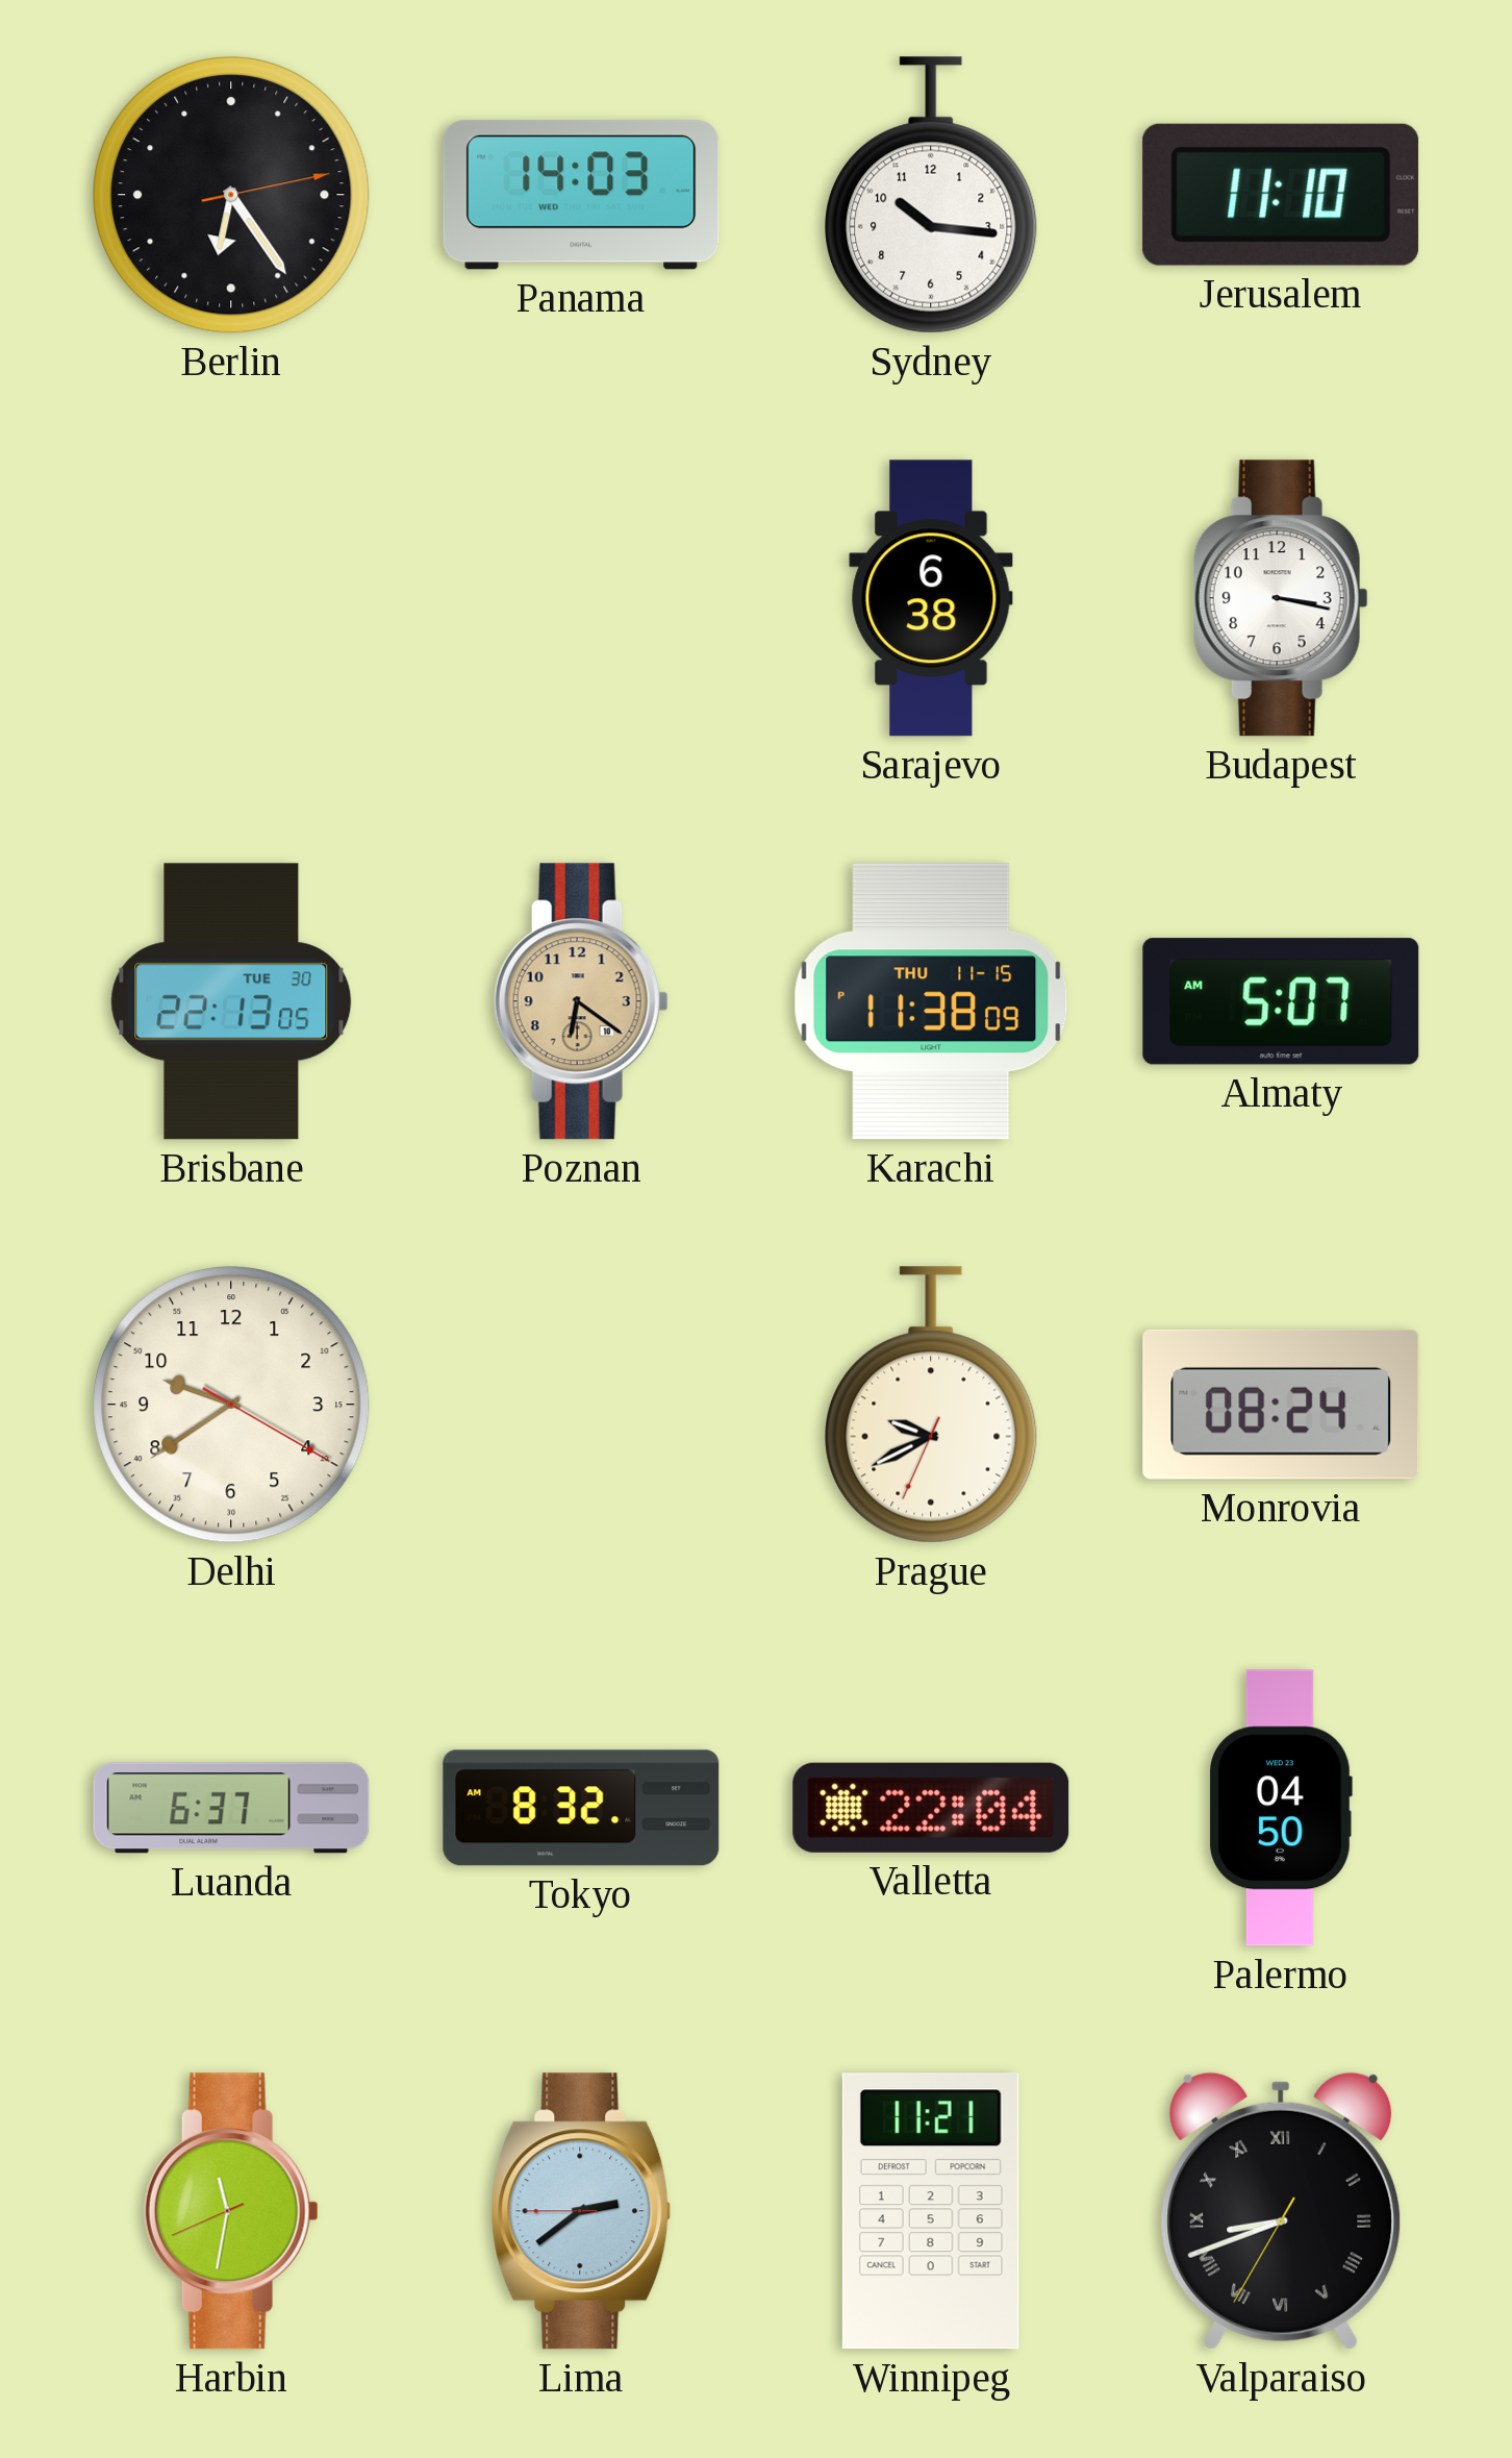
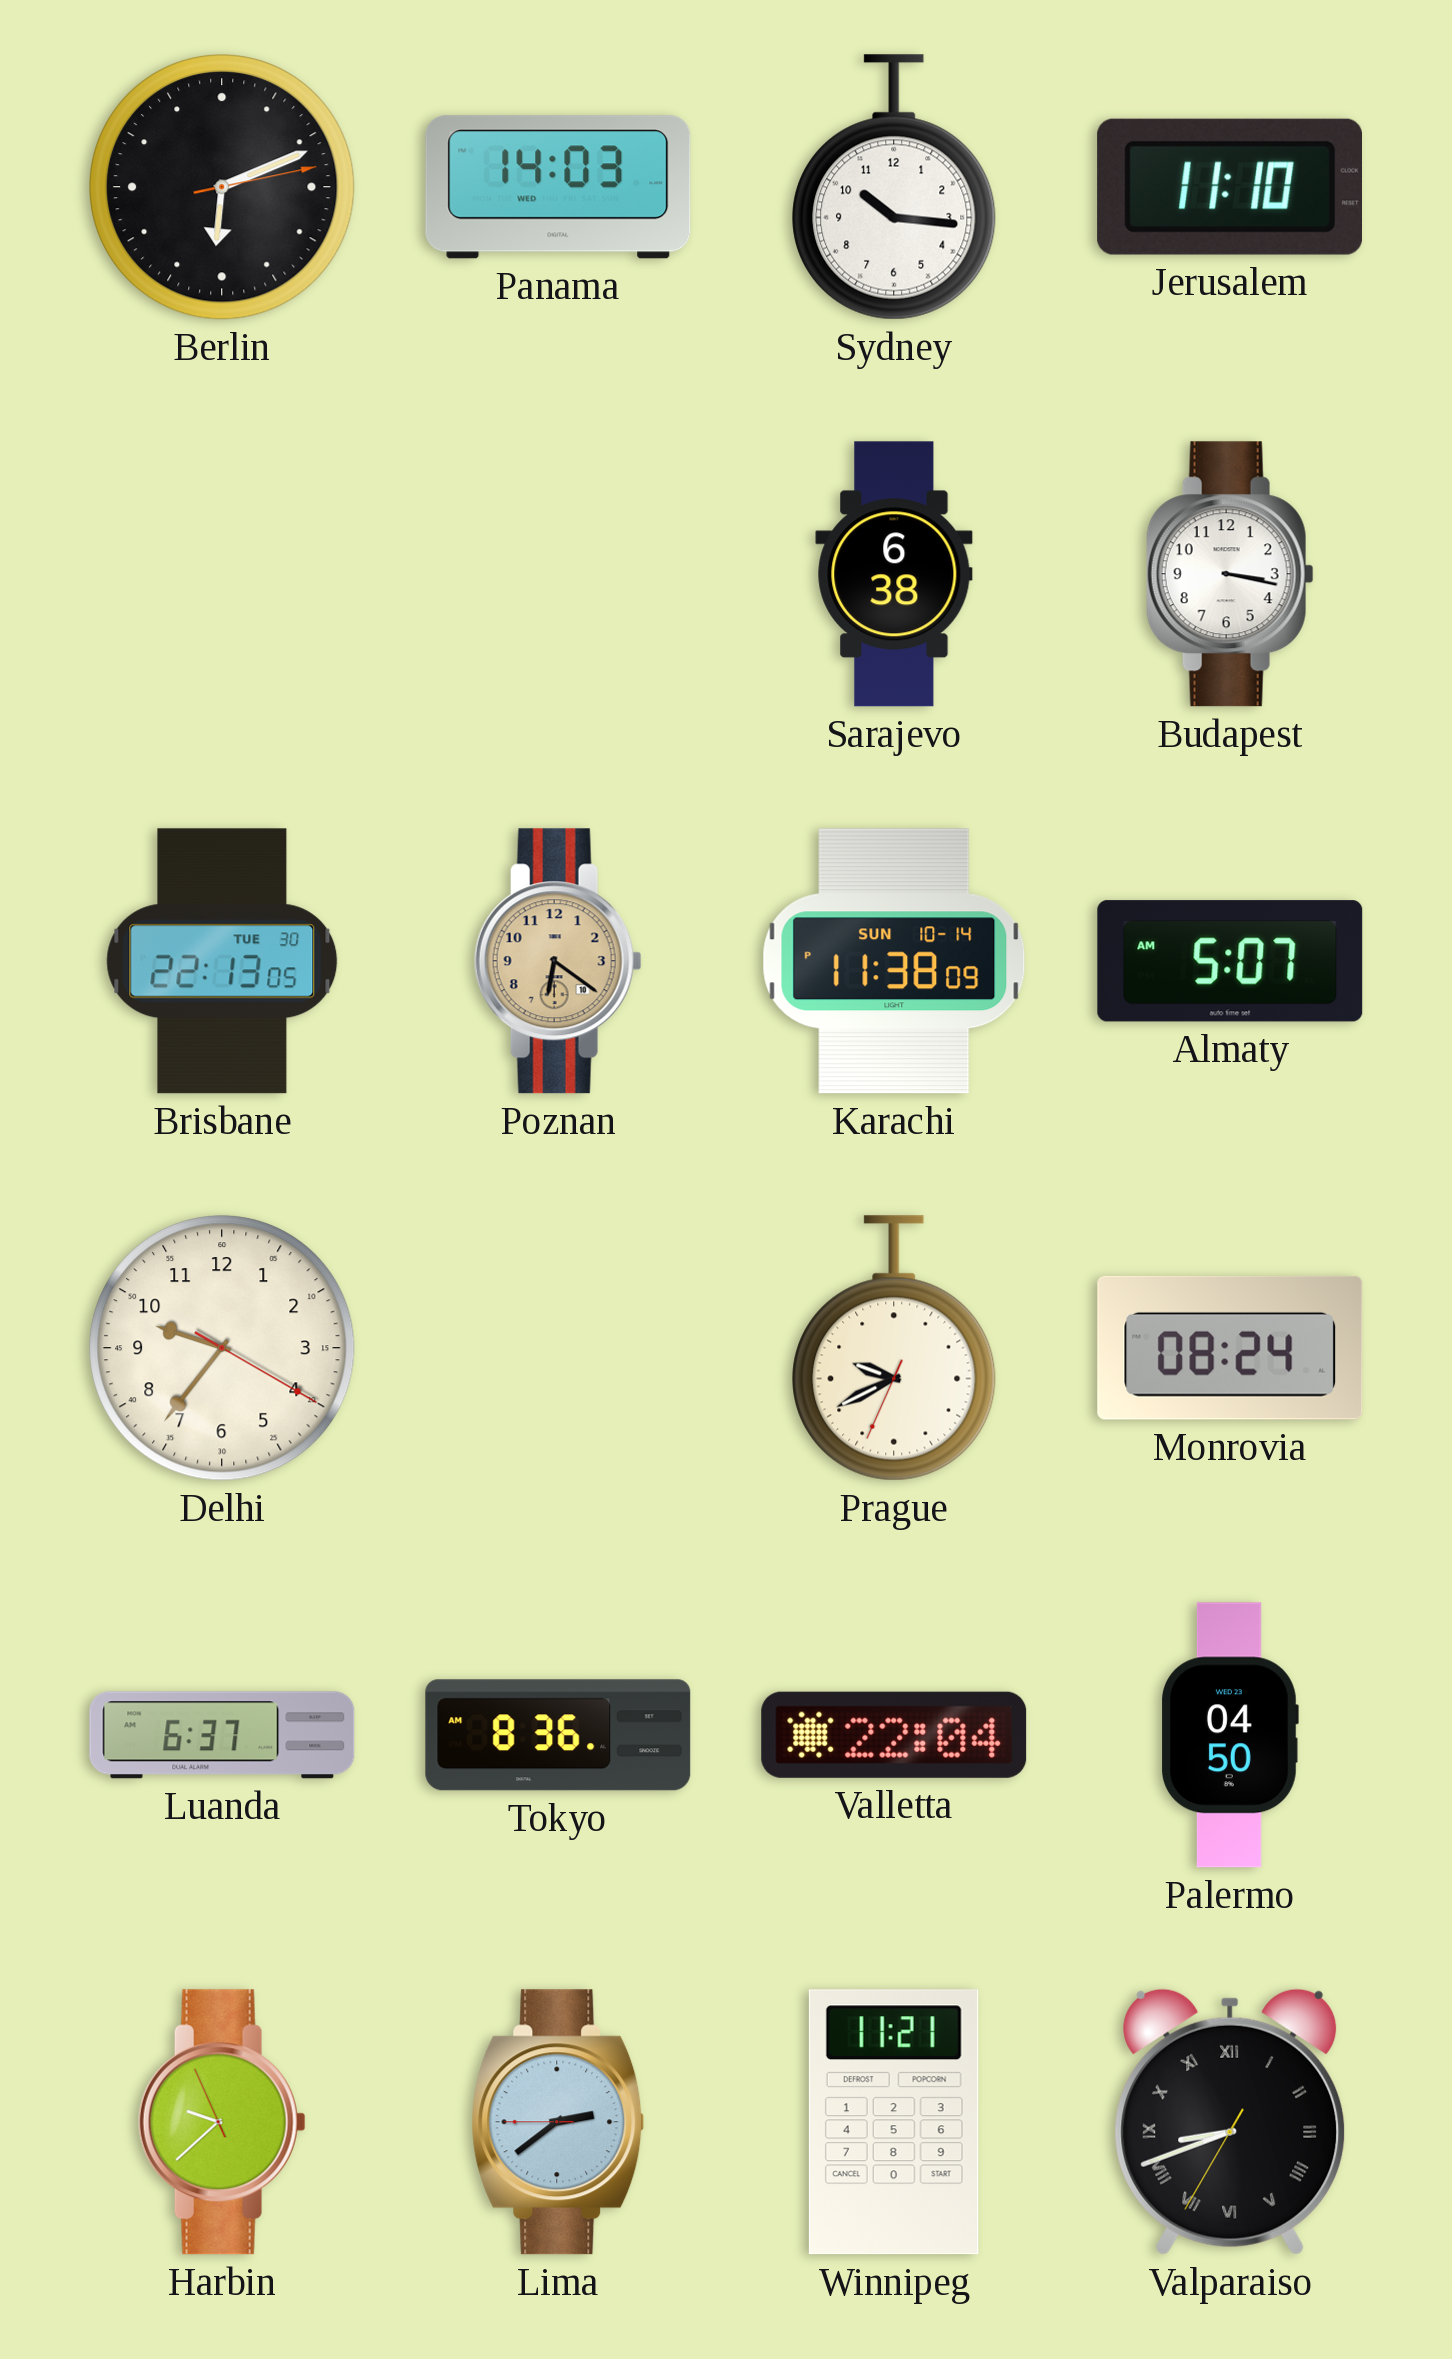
Berlin: 6:24 -> 6:11 (222, 187)
Karachi date: THU 11-15 -> SUN 10-14 (894, 961)
Delhi: 9:39 -> 9:36 (222, 1348)
Tokyo: 8:32 -> 8:36 (558, 1735)
Harbin: 11:31 -> 9:37 (222, 2122)
